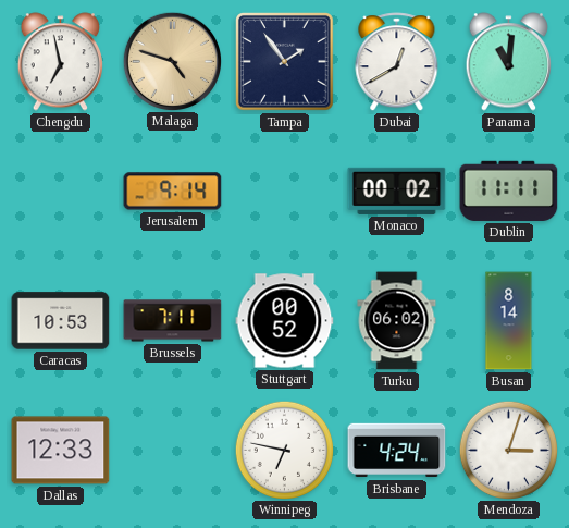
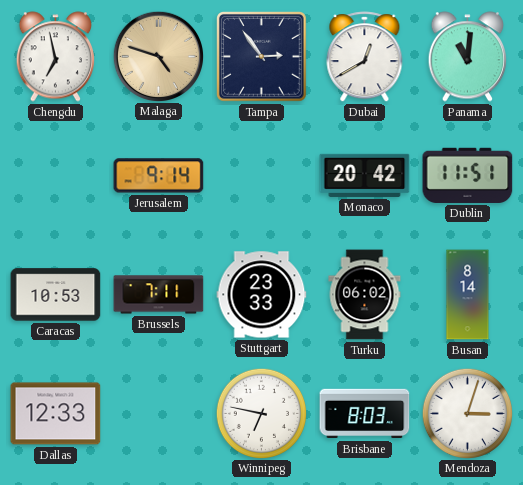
Tampa: 1:54 -> 2:54 (262, 57)
Monaco: 00:02 -> 20:42 (365, 175)
Dublin: 11:11 -> 11:51 (468, 175)
Stuttgart: 00:52 -> 23:33 (262, 295)
Brisbane: 4:24 -> 8:03 (365, 414)
